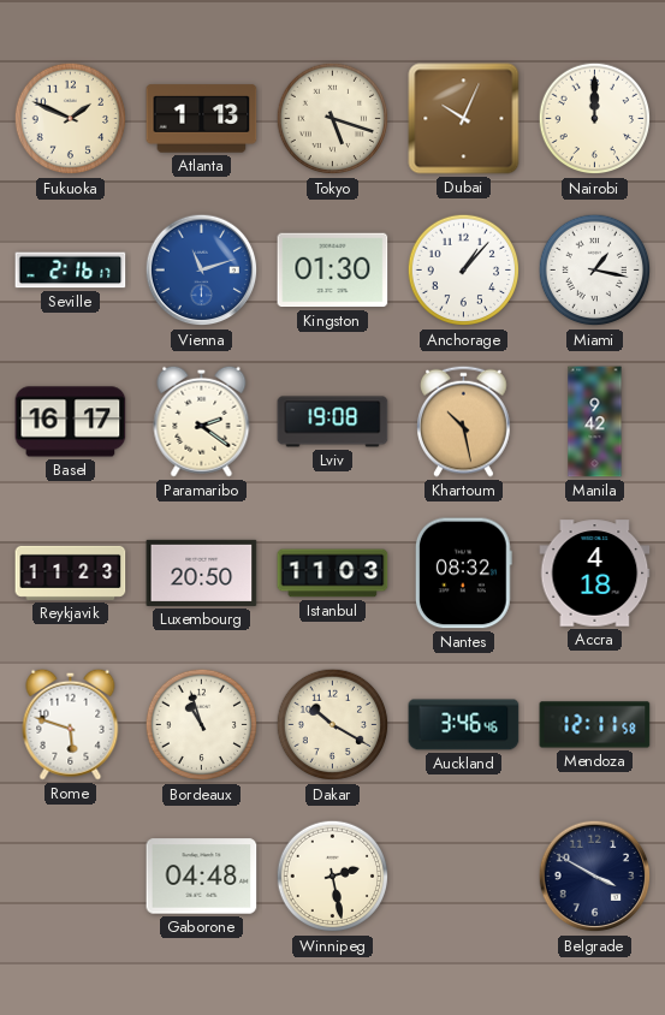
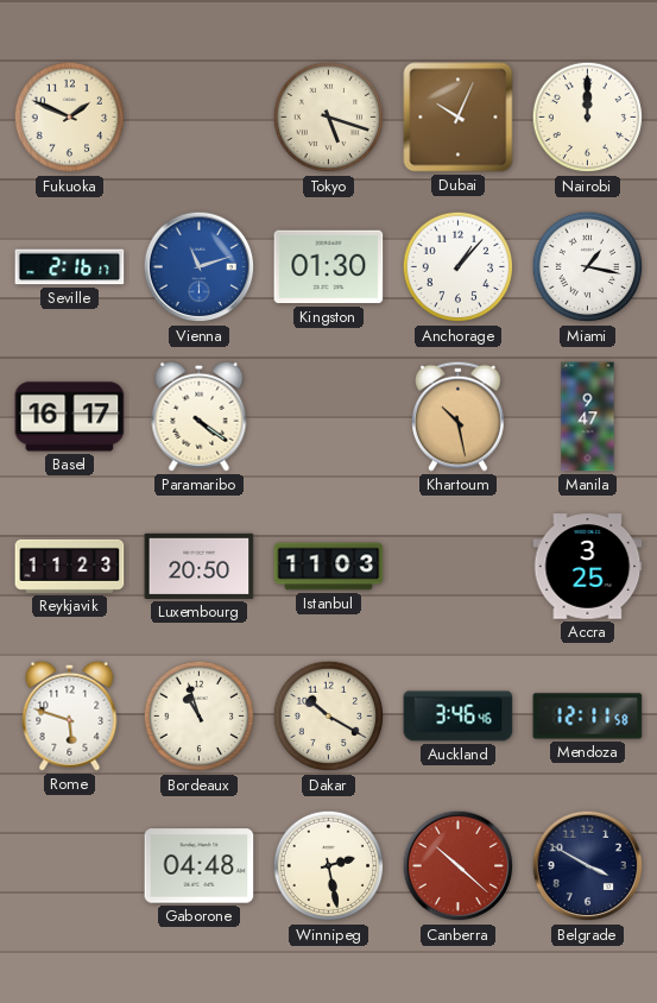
Atlanta: 1:13 -> none (202, 119)
Paramaribo: 2:21 -> 4:21 (200, 416)
Lviv: 19:08 -> none (333, 422)
Manila: 9:42 -> 9:47 (588, 417)
Nantes: 08:32 -> none (463, 574)
Accra: 4:18 -> 3:25 (588, 567)
Canberra: none -> 10:22 (459, 866)
